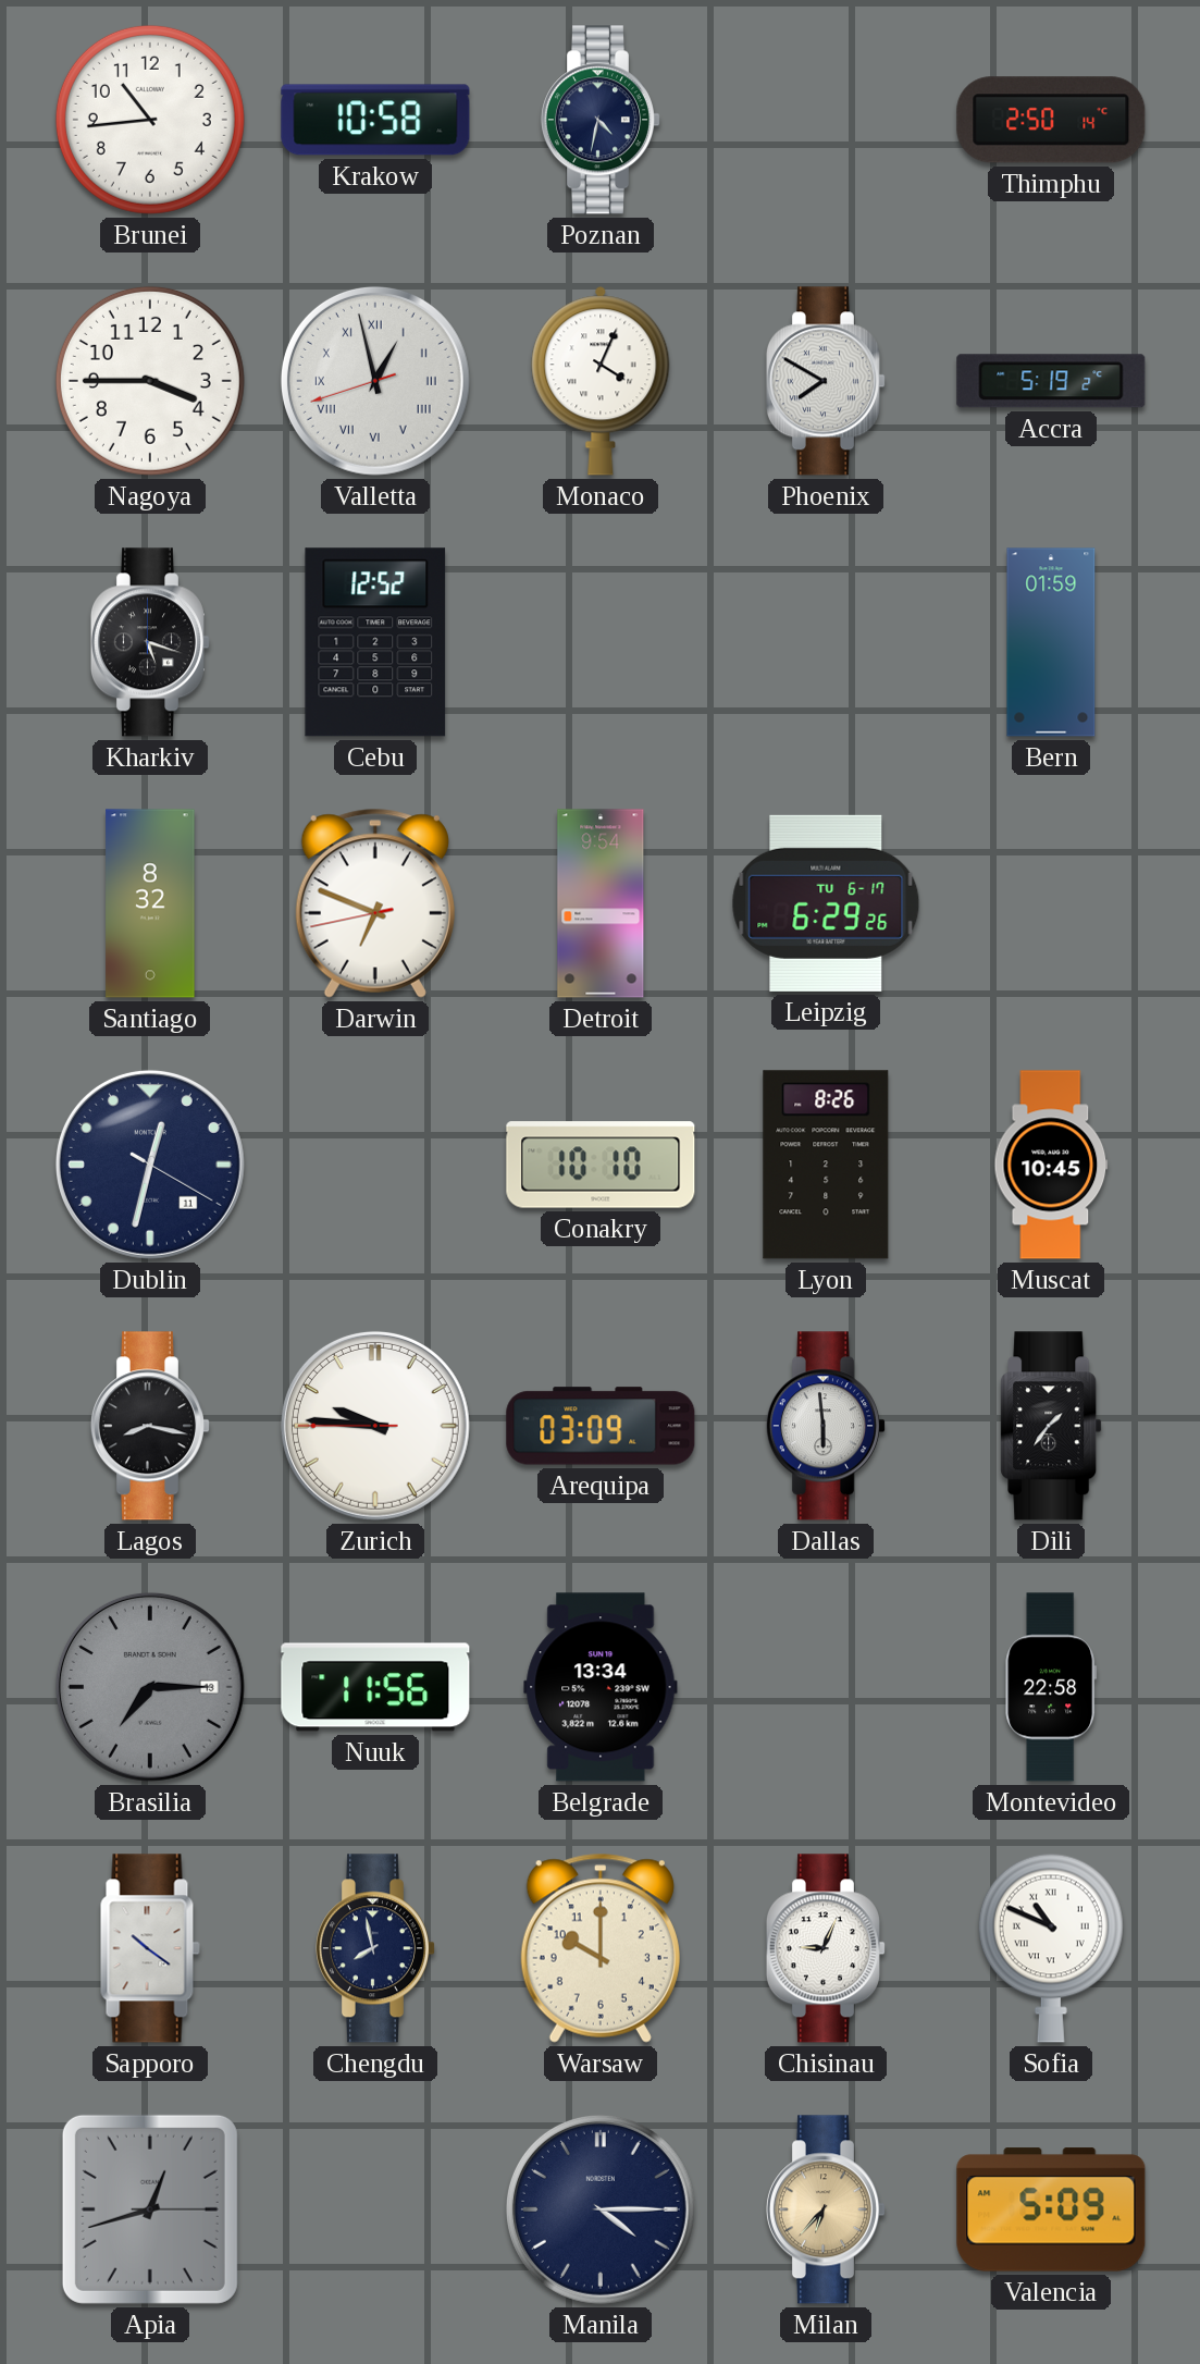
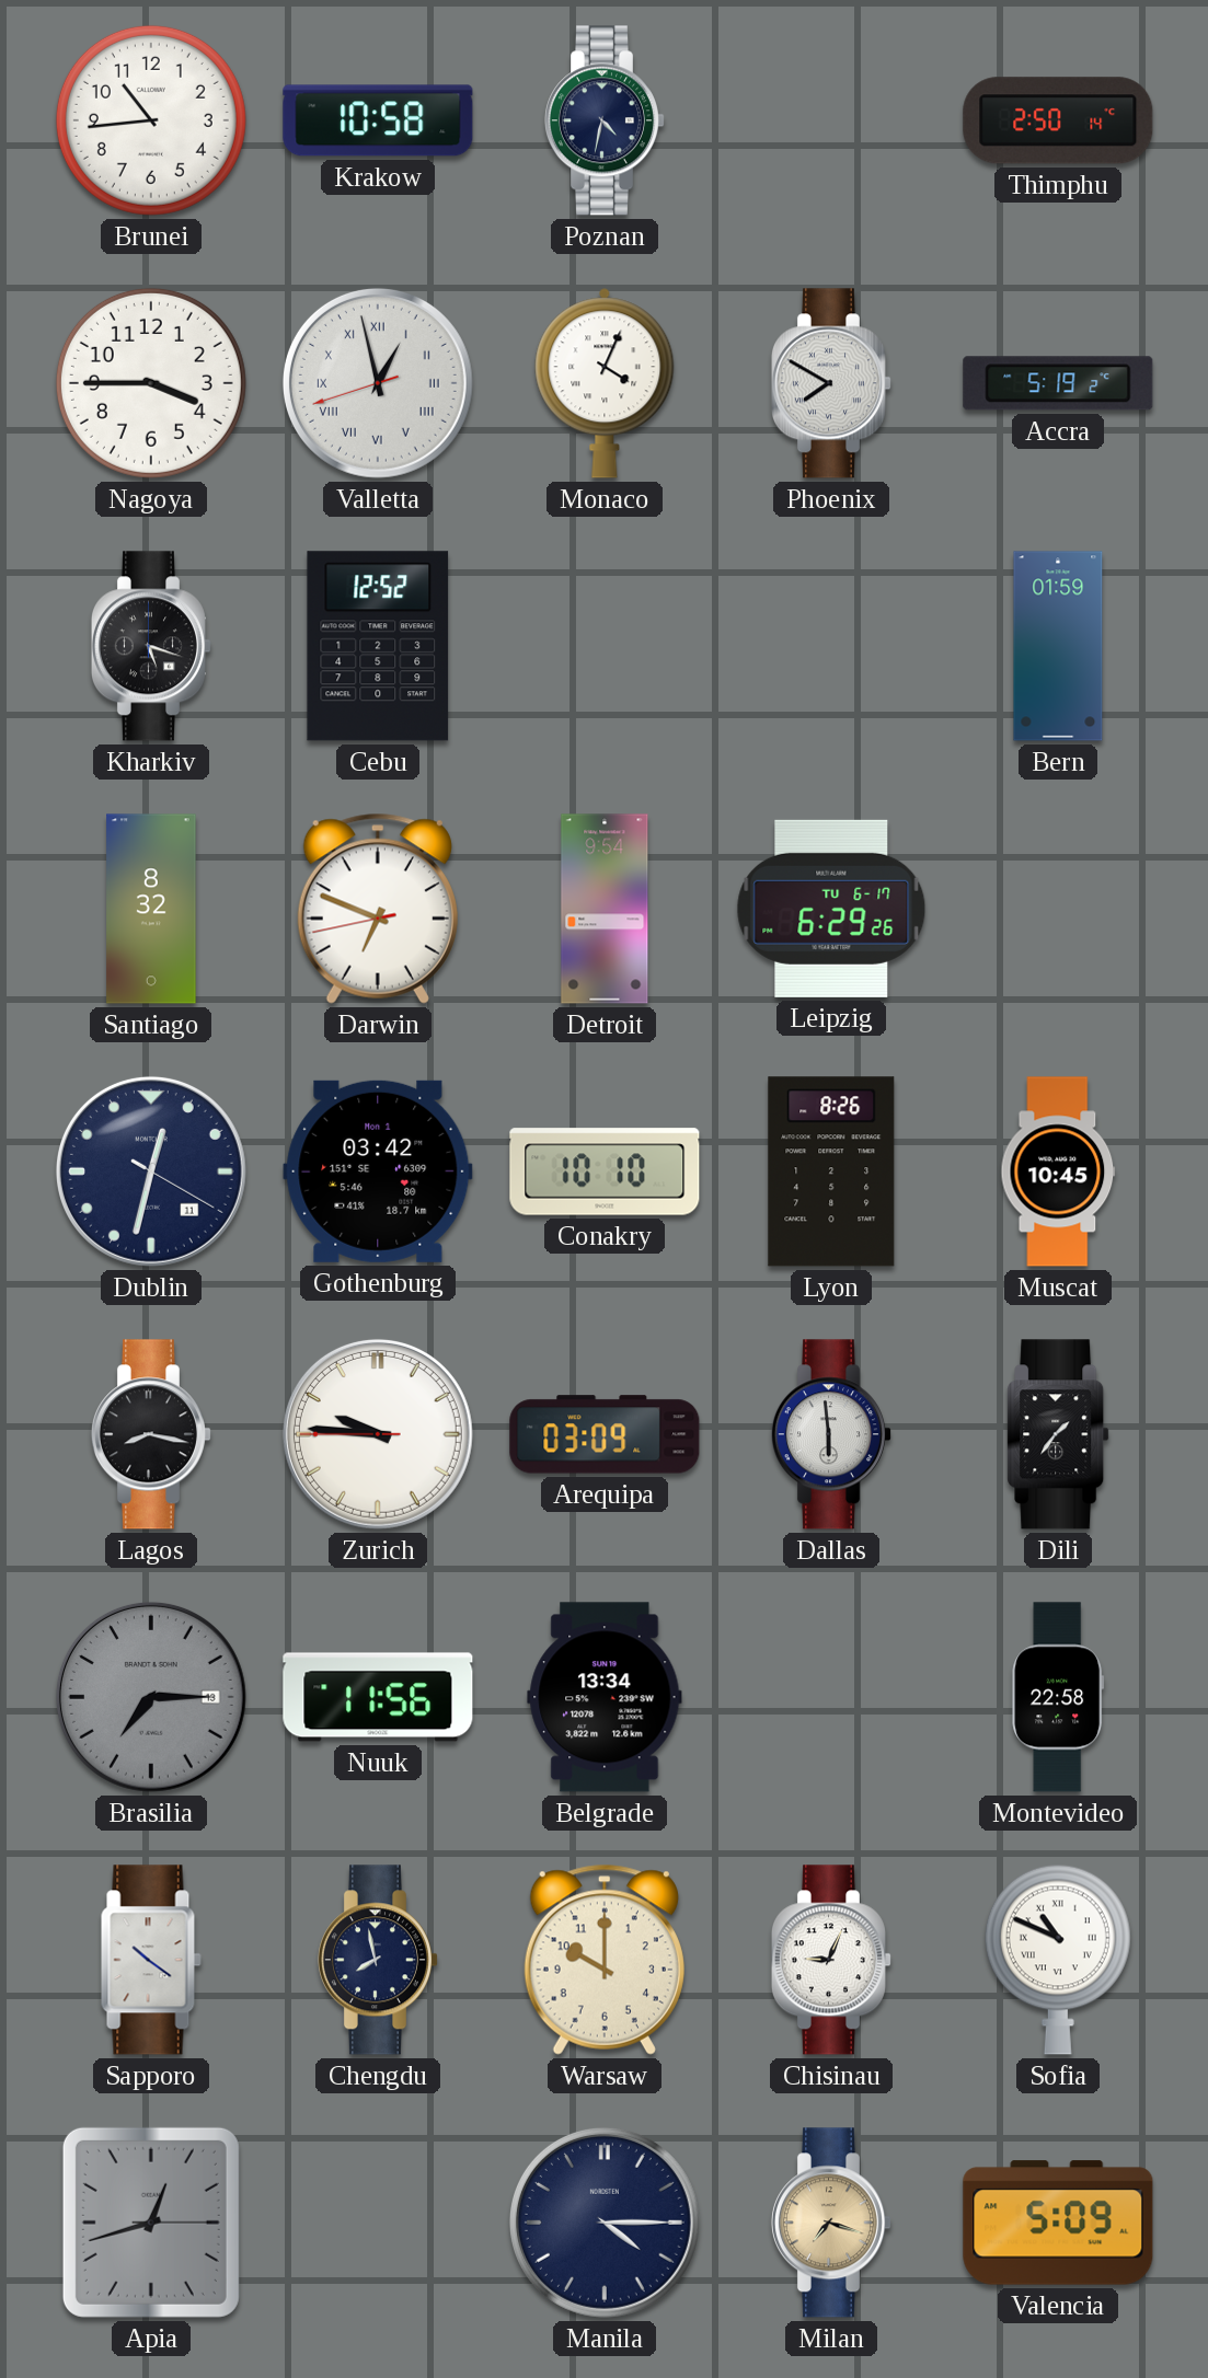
Gothenburg: none -> 03:42 (378, 1171)
Milan: 6:37 -> 7:18 (830, 2223)
